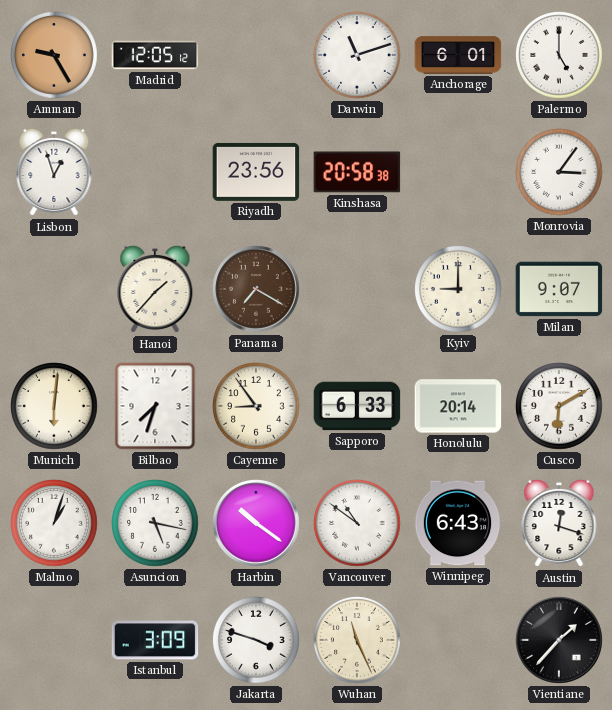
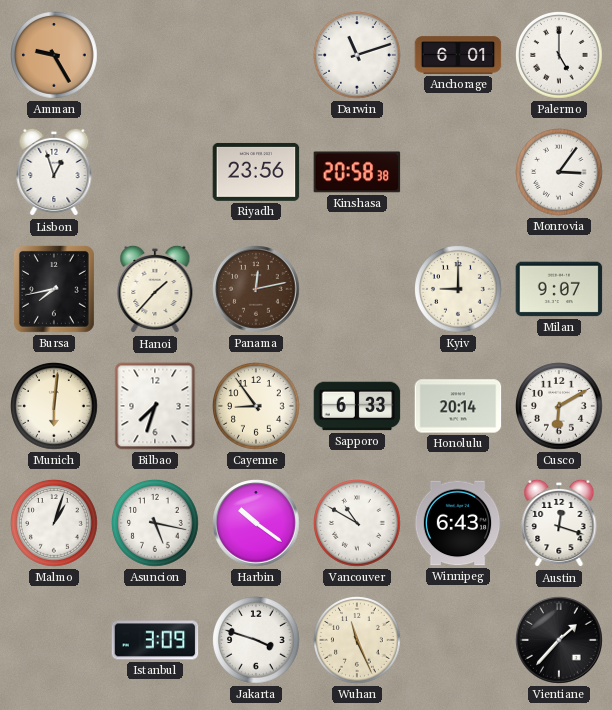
Madrid: 12:05 -> none (155, 55)
Bursa: none -> 7:43 (54, 289)
Panama: 7:20 -> 12:13 (256, 289)
Vancouver: 10:51 -> 10:50 (358, 524)
